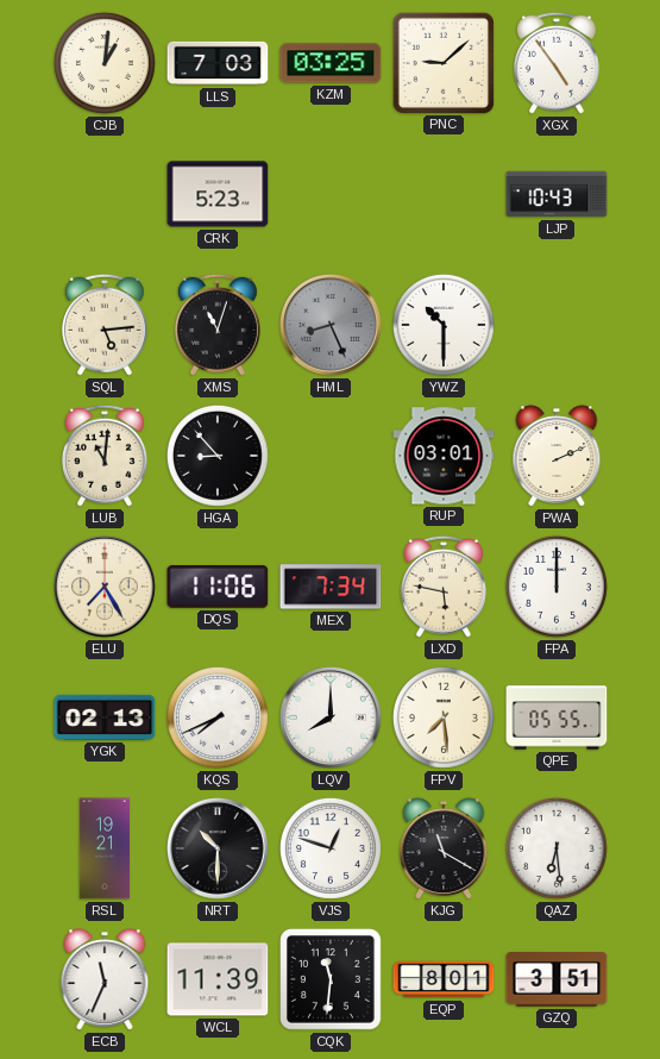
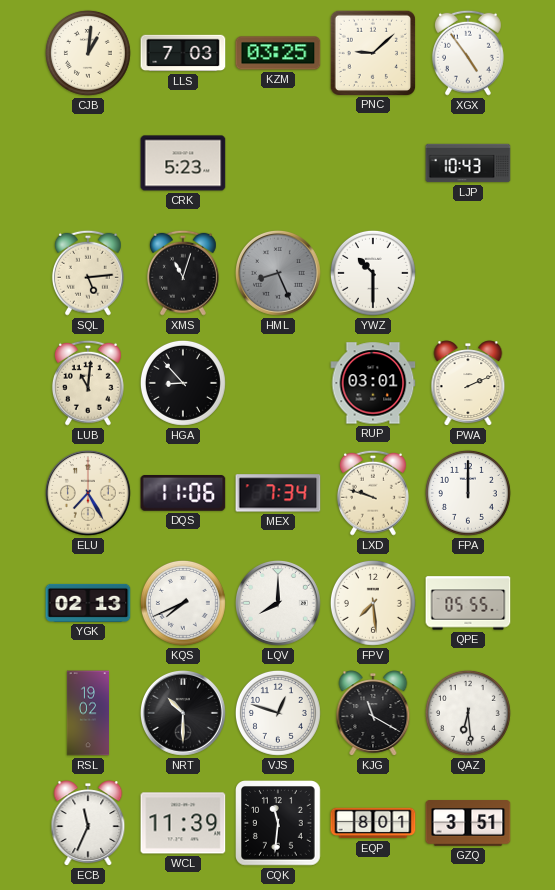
LXD: 5:47 -> 9:48 (373, 493)
RSL: 19:21 -> 19:02 (87, 713)
